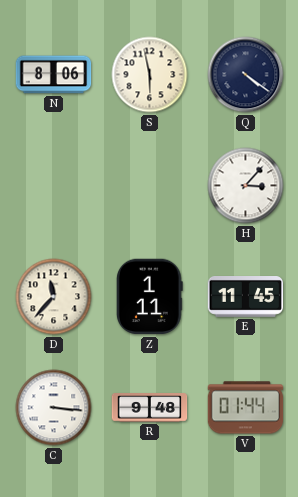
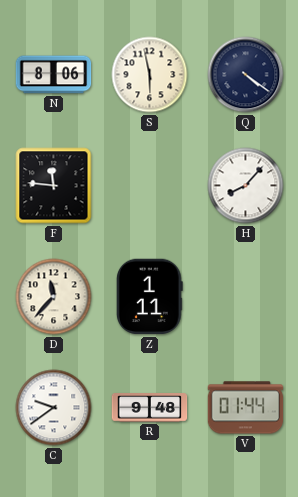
F: none -> 11:46 (54, 186)
H: 3:07 -> 8:07 (246, 186)
E: 11:45 -> none (246, 297)
C: 3:16 -> 9:39 (54, 408)
